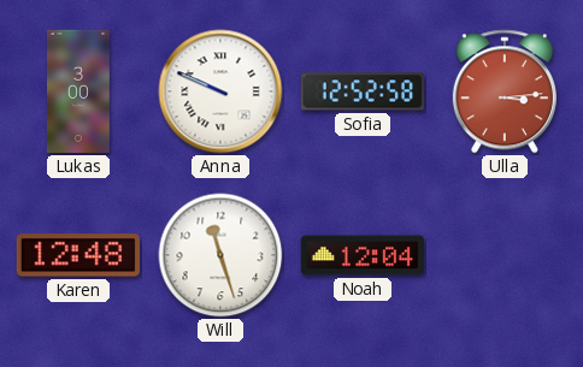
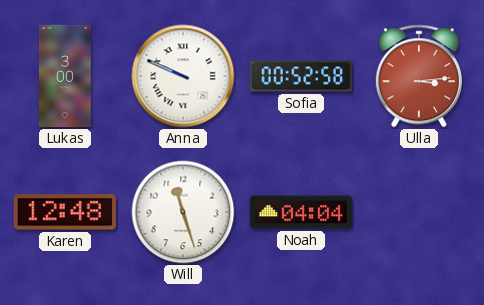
Sofia: 12:52 -> 00:52 (301, 76)
Noah: 12:04 -> 04:04 (300, 212)
